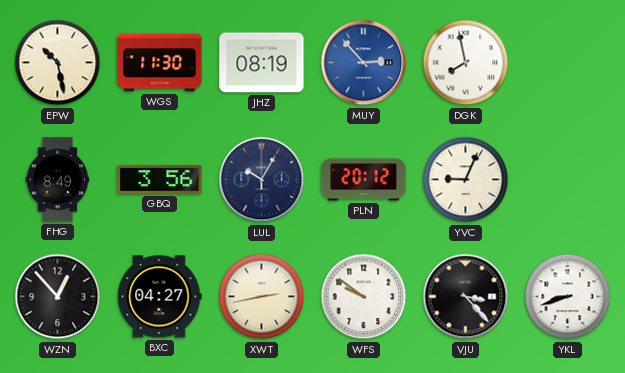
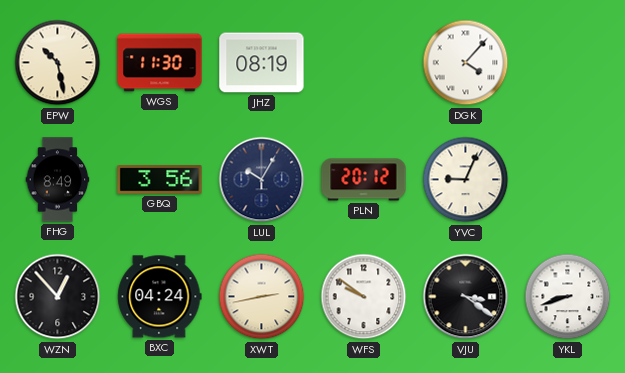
MUY: 2:53 -> none (364, 63)
DGK: 7:58 -> 4:07 (466, 63)
BXC: 04:27 -> 04:24 (160, 297)
VJU: 3:23 -> 3:21 (466, 297)
